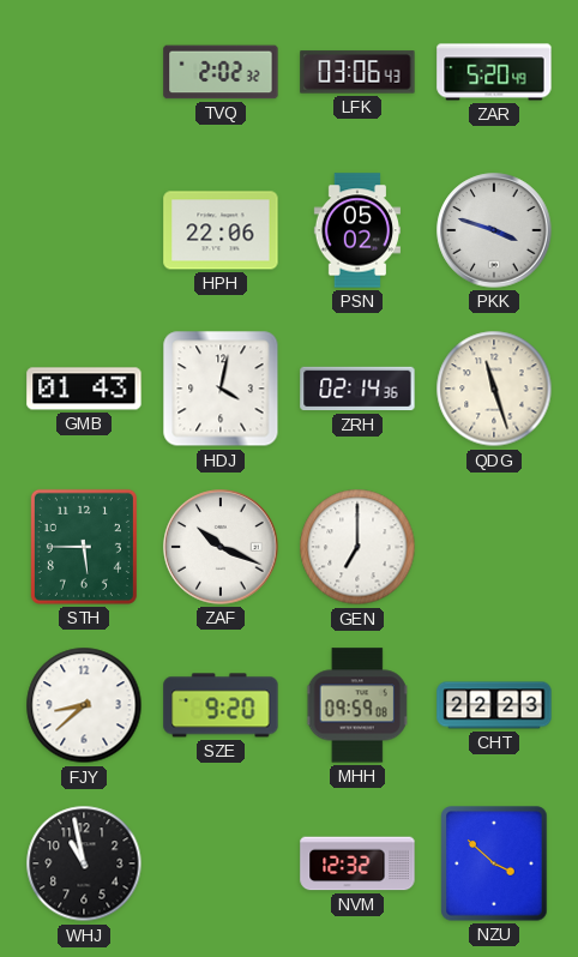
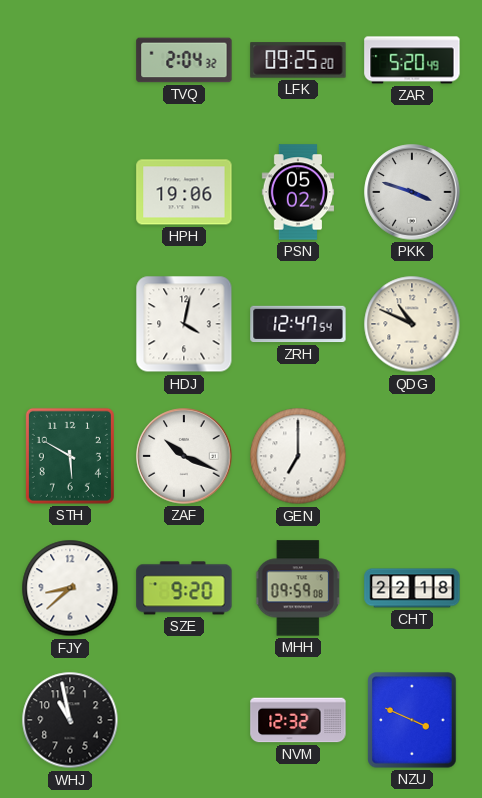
TVQ: 2:02 -> 2:04 (184, 60)
LFK: 03:06 -> 09:25 (298, 60)
HPH: 22:06 -> 19:06 (184, 192)
GMB: 01:43 -> none (84, 389)
ZRH: 02:14 -> 12:47 (298, 324)
QDG: 11:27 -> 10:49 (412, 324)
STH: 5:45 -> 5:50 (70, 456)
CHT: 22:23 -> 22:18 (412, 588)
NZU: 3:52 -> 3:49 (412, 720)
